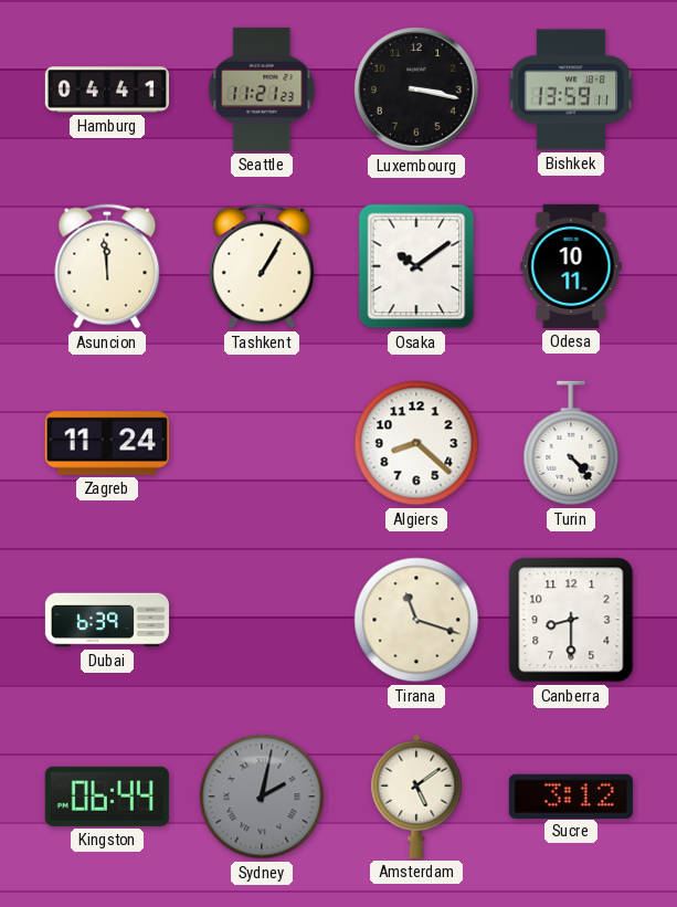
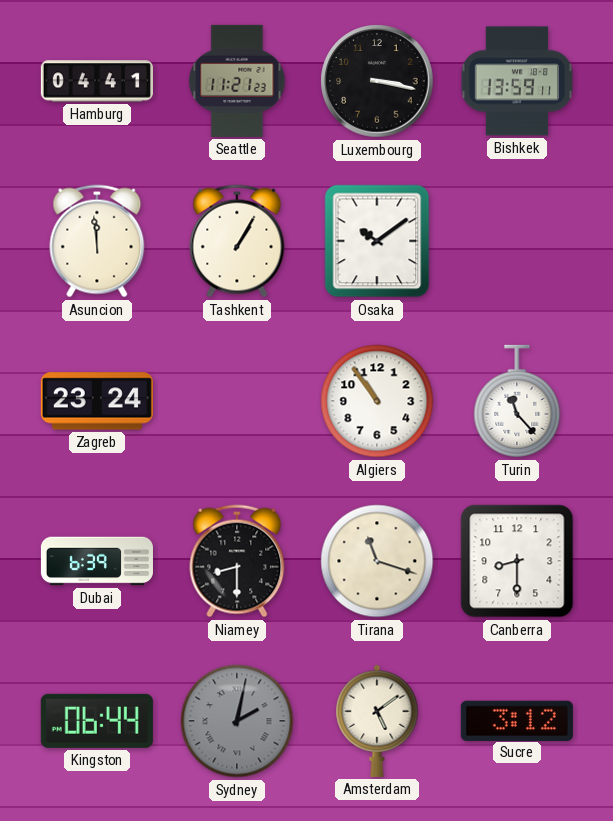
Odesa: 10:11 -> none (571, 266)
Zagreb: 11:24 -> 23:24 (97, 401)
Algiers: 8:22 -> 10:54 (377, 401)
Turin: 4:23 -> 11:23 (517, 401)
Niamey: none -> 8:30 (237, 561)
